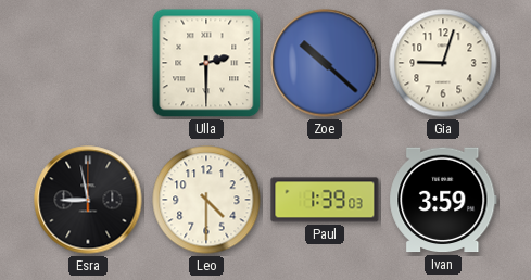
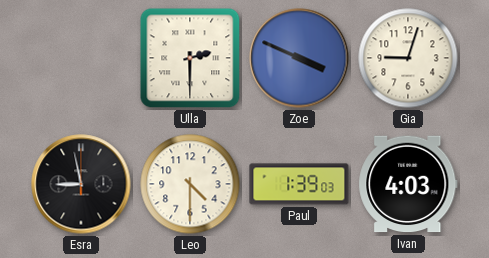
Zoe: 10:22 -> 3:49 (299, 58)
Ivan: 3:59 -> 4:03 (408, 184)
